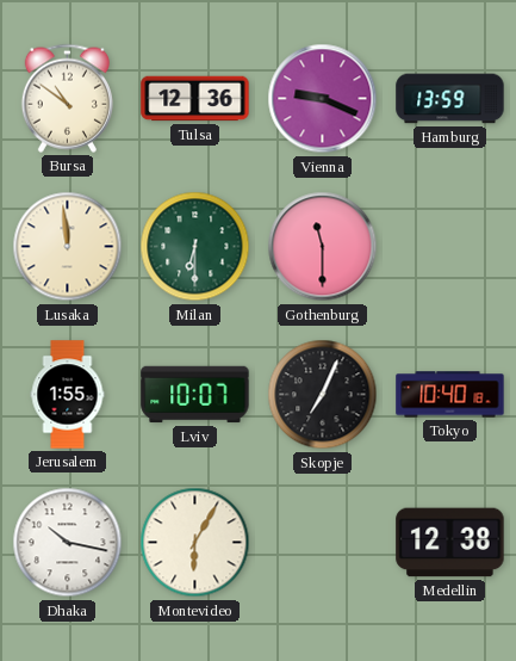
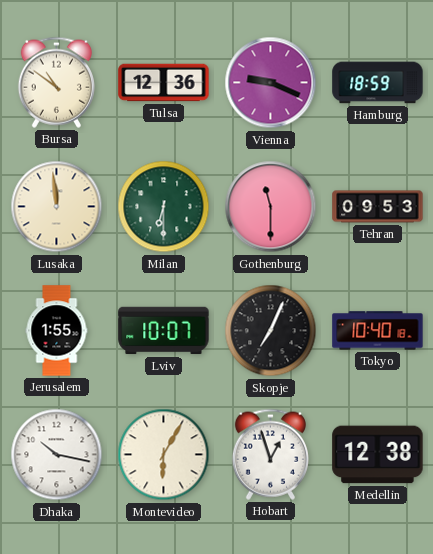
Hamburg: 13:59 -> 18:59 (378, 83)
Tehran: none -> 09:53 (378, 207)
Hobart: none -> 12:57 (270, 454)
